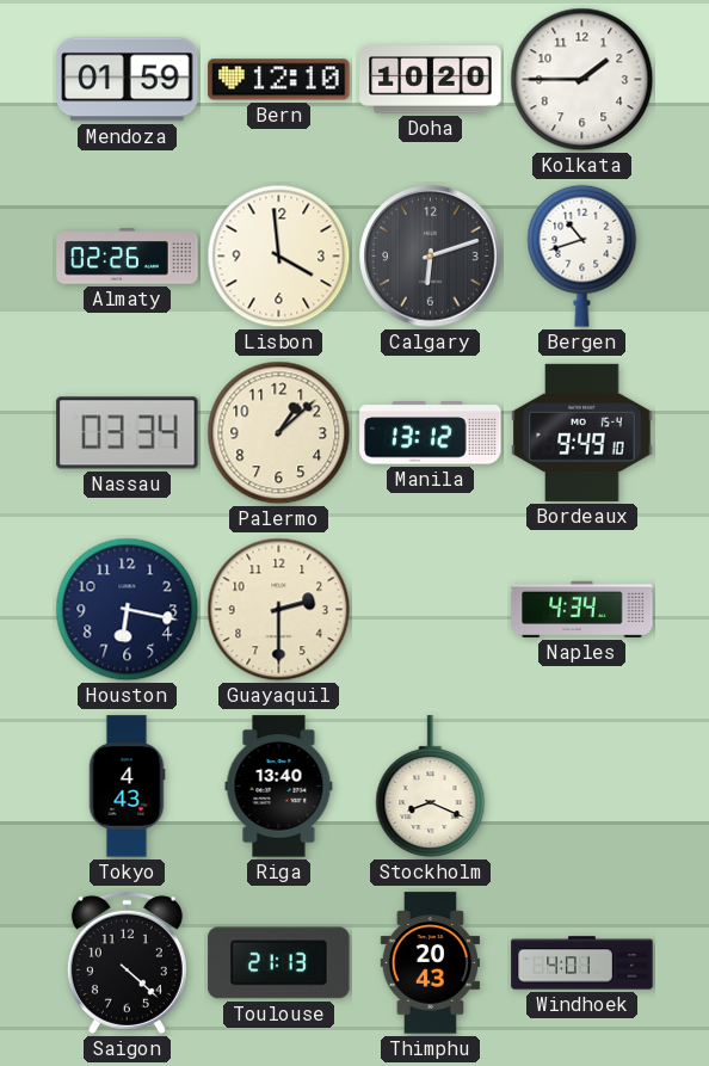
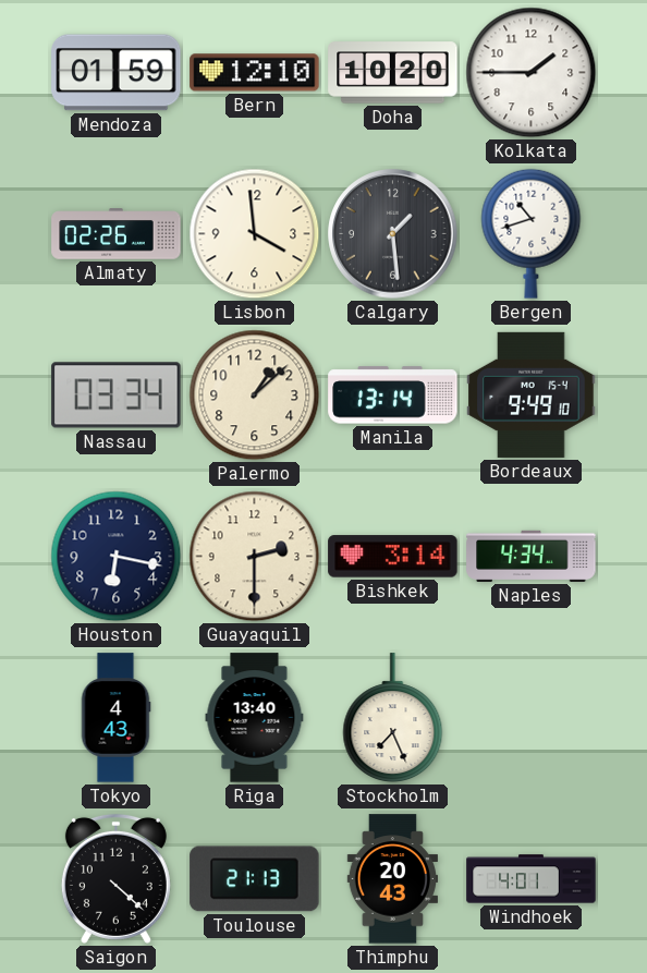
Calgary: 6:12 -> 1:29 (393, 234)
Manila: 13:12 -> 13:14 (393, 396)
Bishkek: none -> 3:14 (393, 557)
Stockholm: 8:19 -> 7:26 (393, 718)
